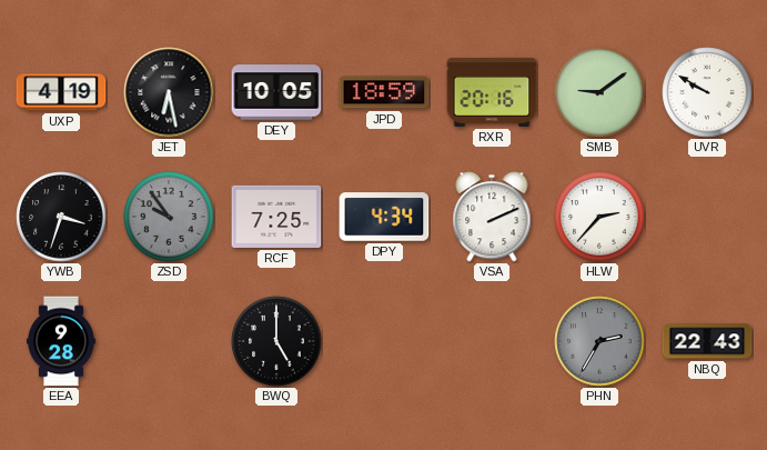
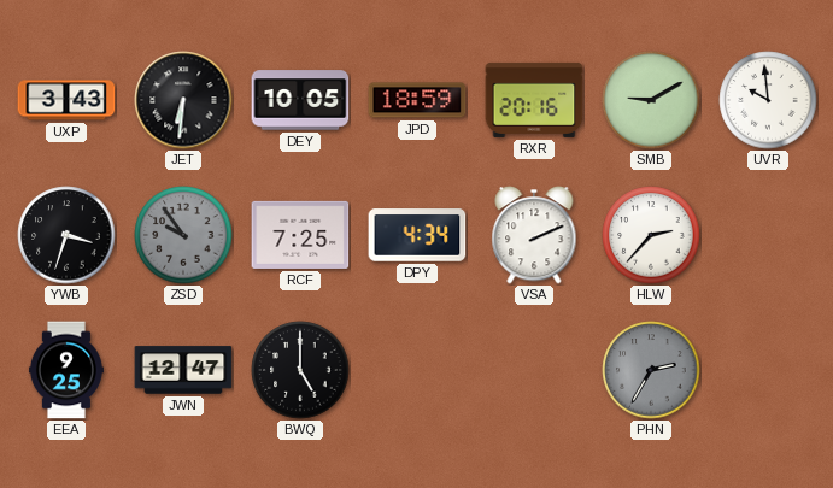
UXP: 4:19 -> 3:43 (66, 100)
JET: 6:28 -> 6:31 (183, 100)
SMB: 9:09 -> 9:10 (651, 100)
UVR: 9:50 -> 9:59 (768, 100)
EEA: 9:28 -> 9:25 (66, 370)
JWN: none -> 12:47 (183, 370)
NBQ: 22:43 -> none (707, 341)
